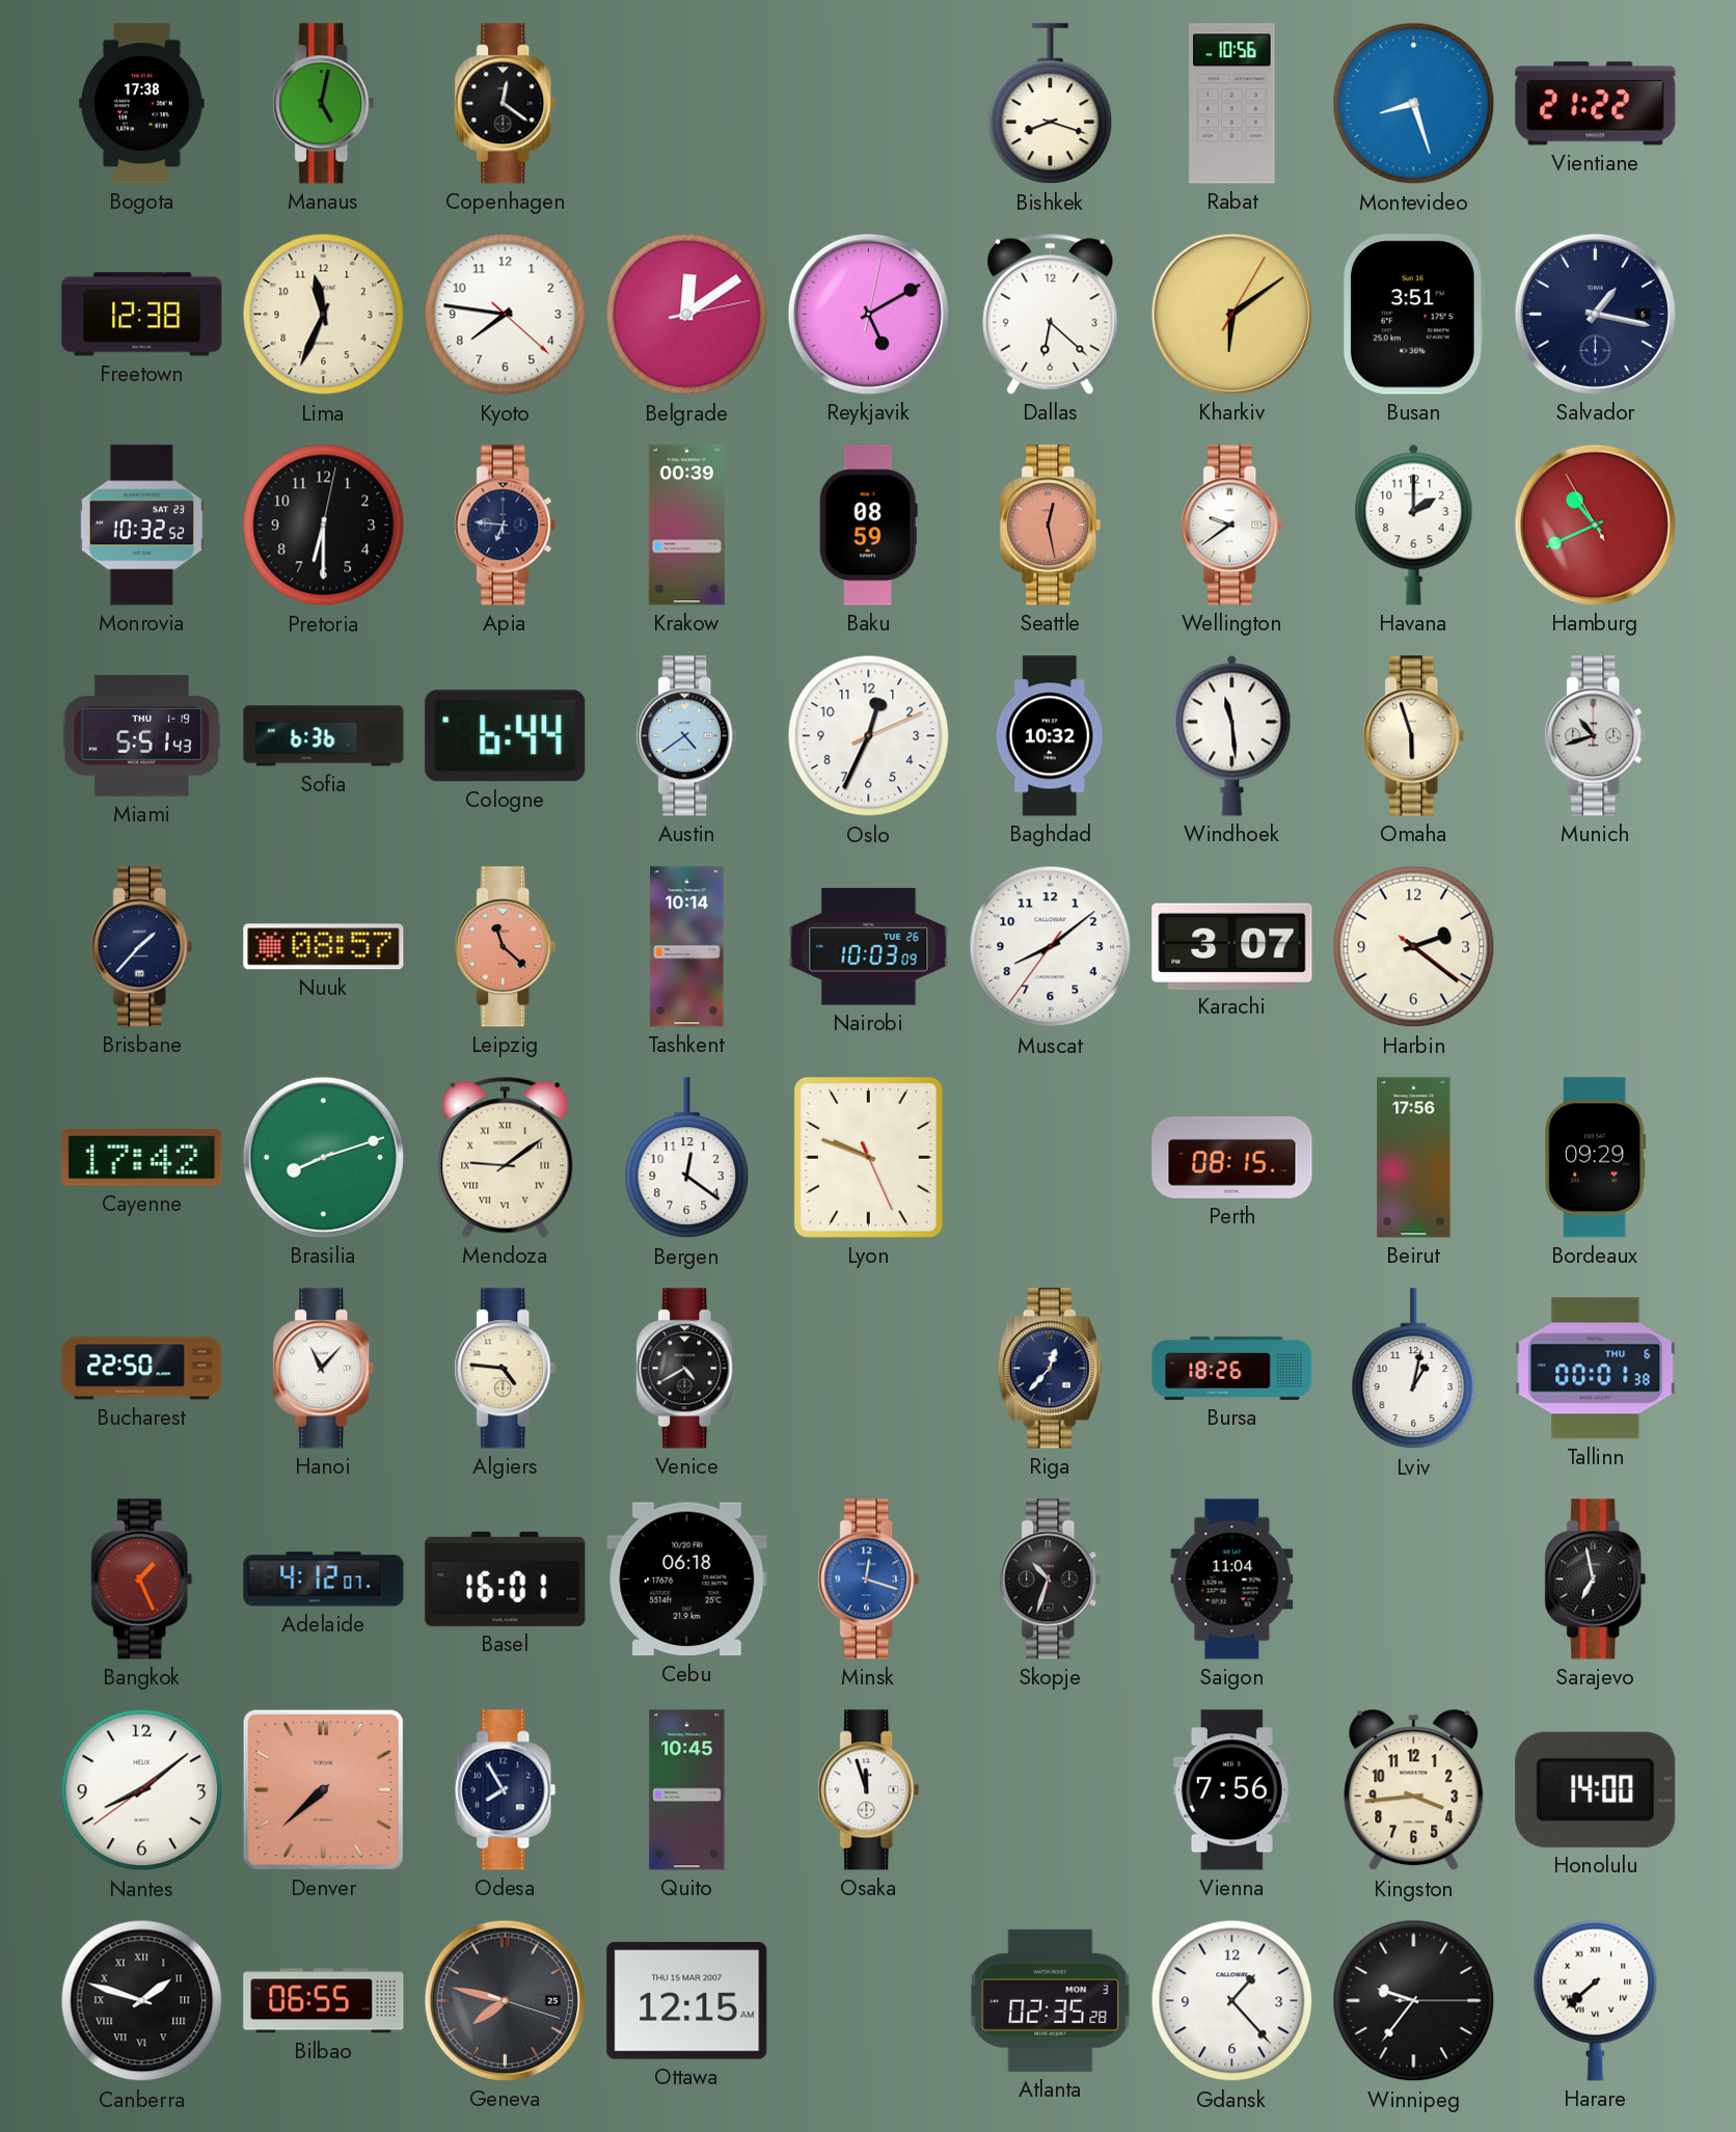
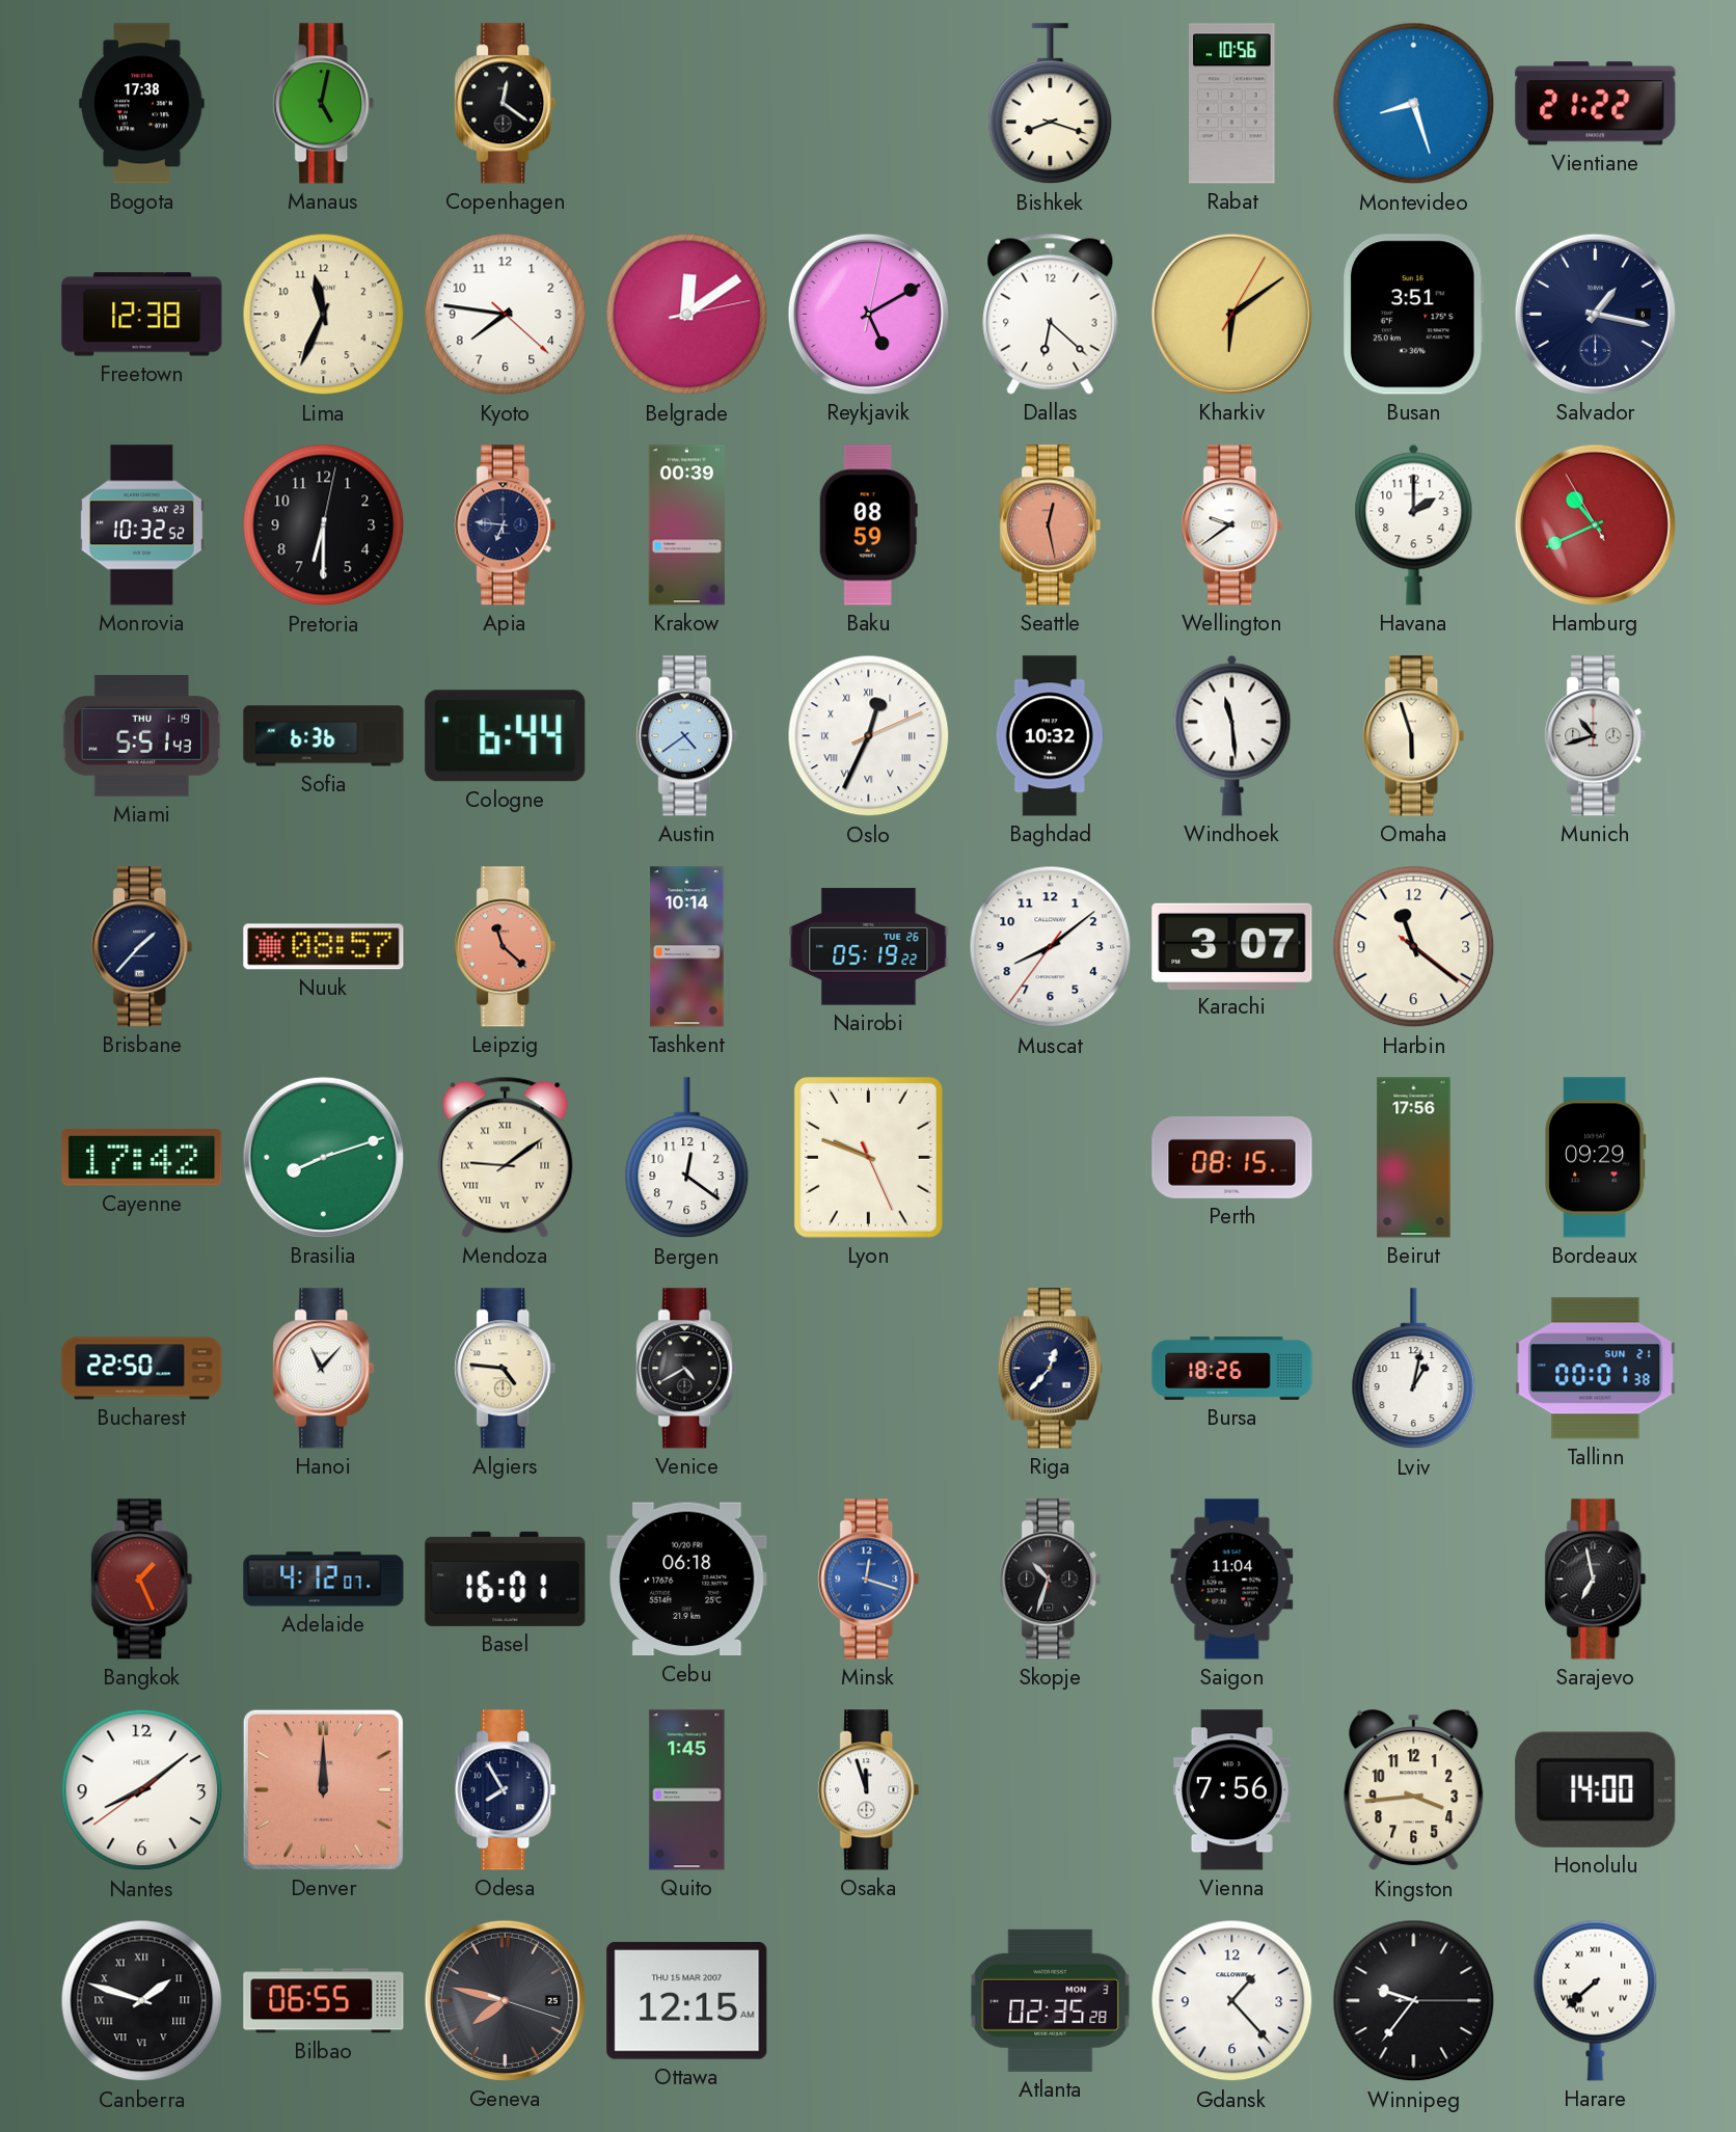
Oslo numerals: Arabic -> Roman (869, 736)
Nairobi: 10:03 -> 05:19 (869, 947)
Harbin: 2:21 -> 11:21 (1414, 947)
Tallinn date: THU 6 -> SUN 21 (1596, 1369)
Denver: 7:38 -> 12:00 (323, 1789)
Quito: 10:45 -> 1:45 (687, 1790)
